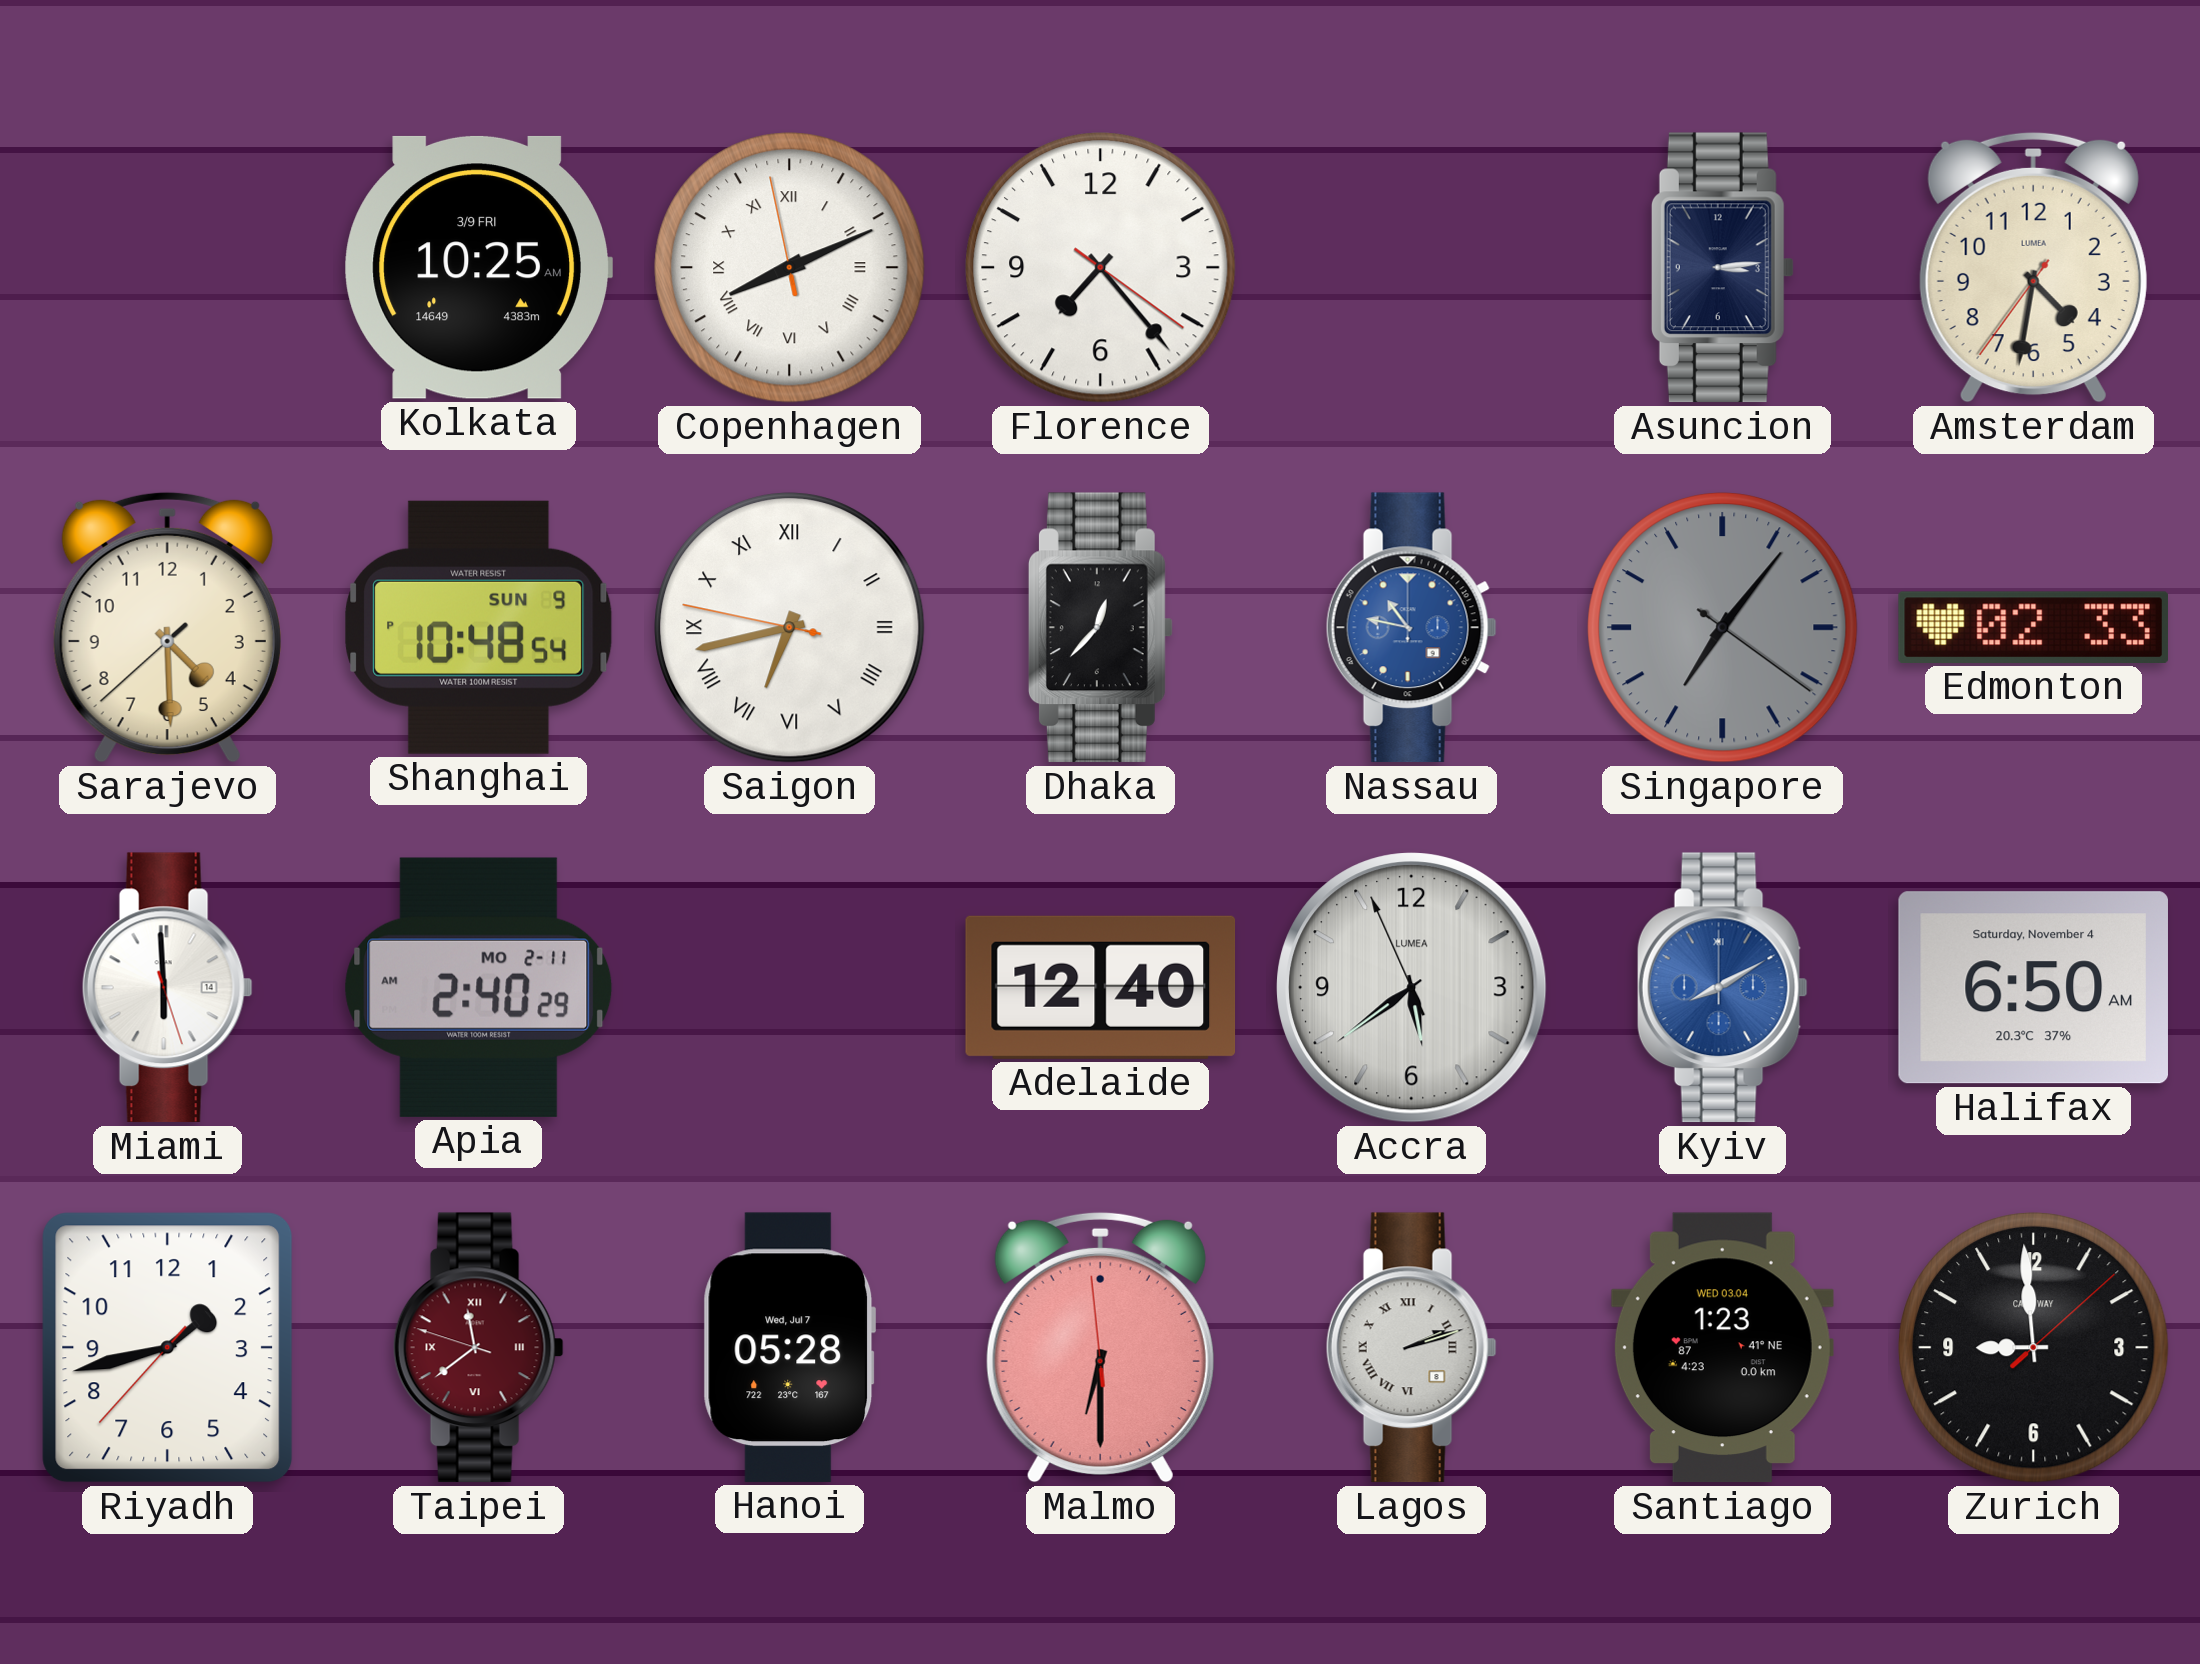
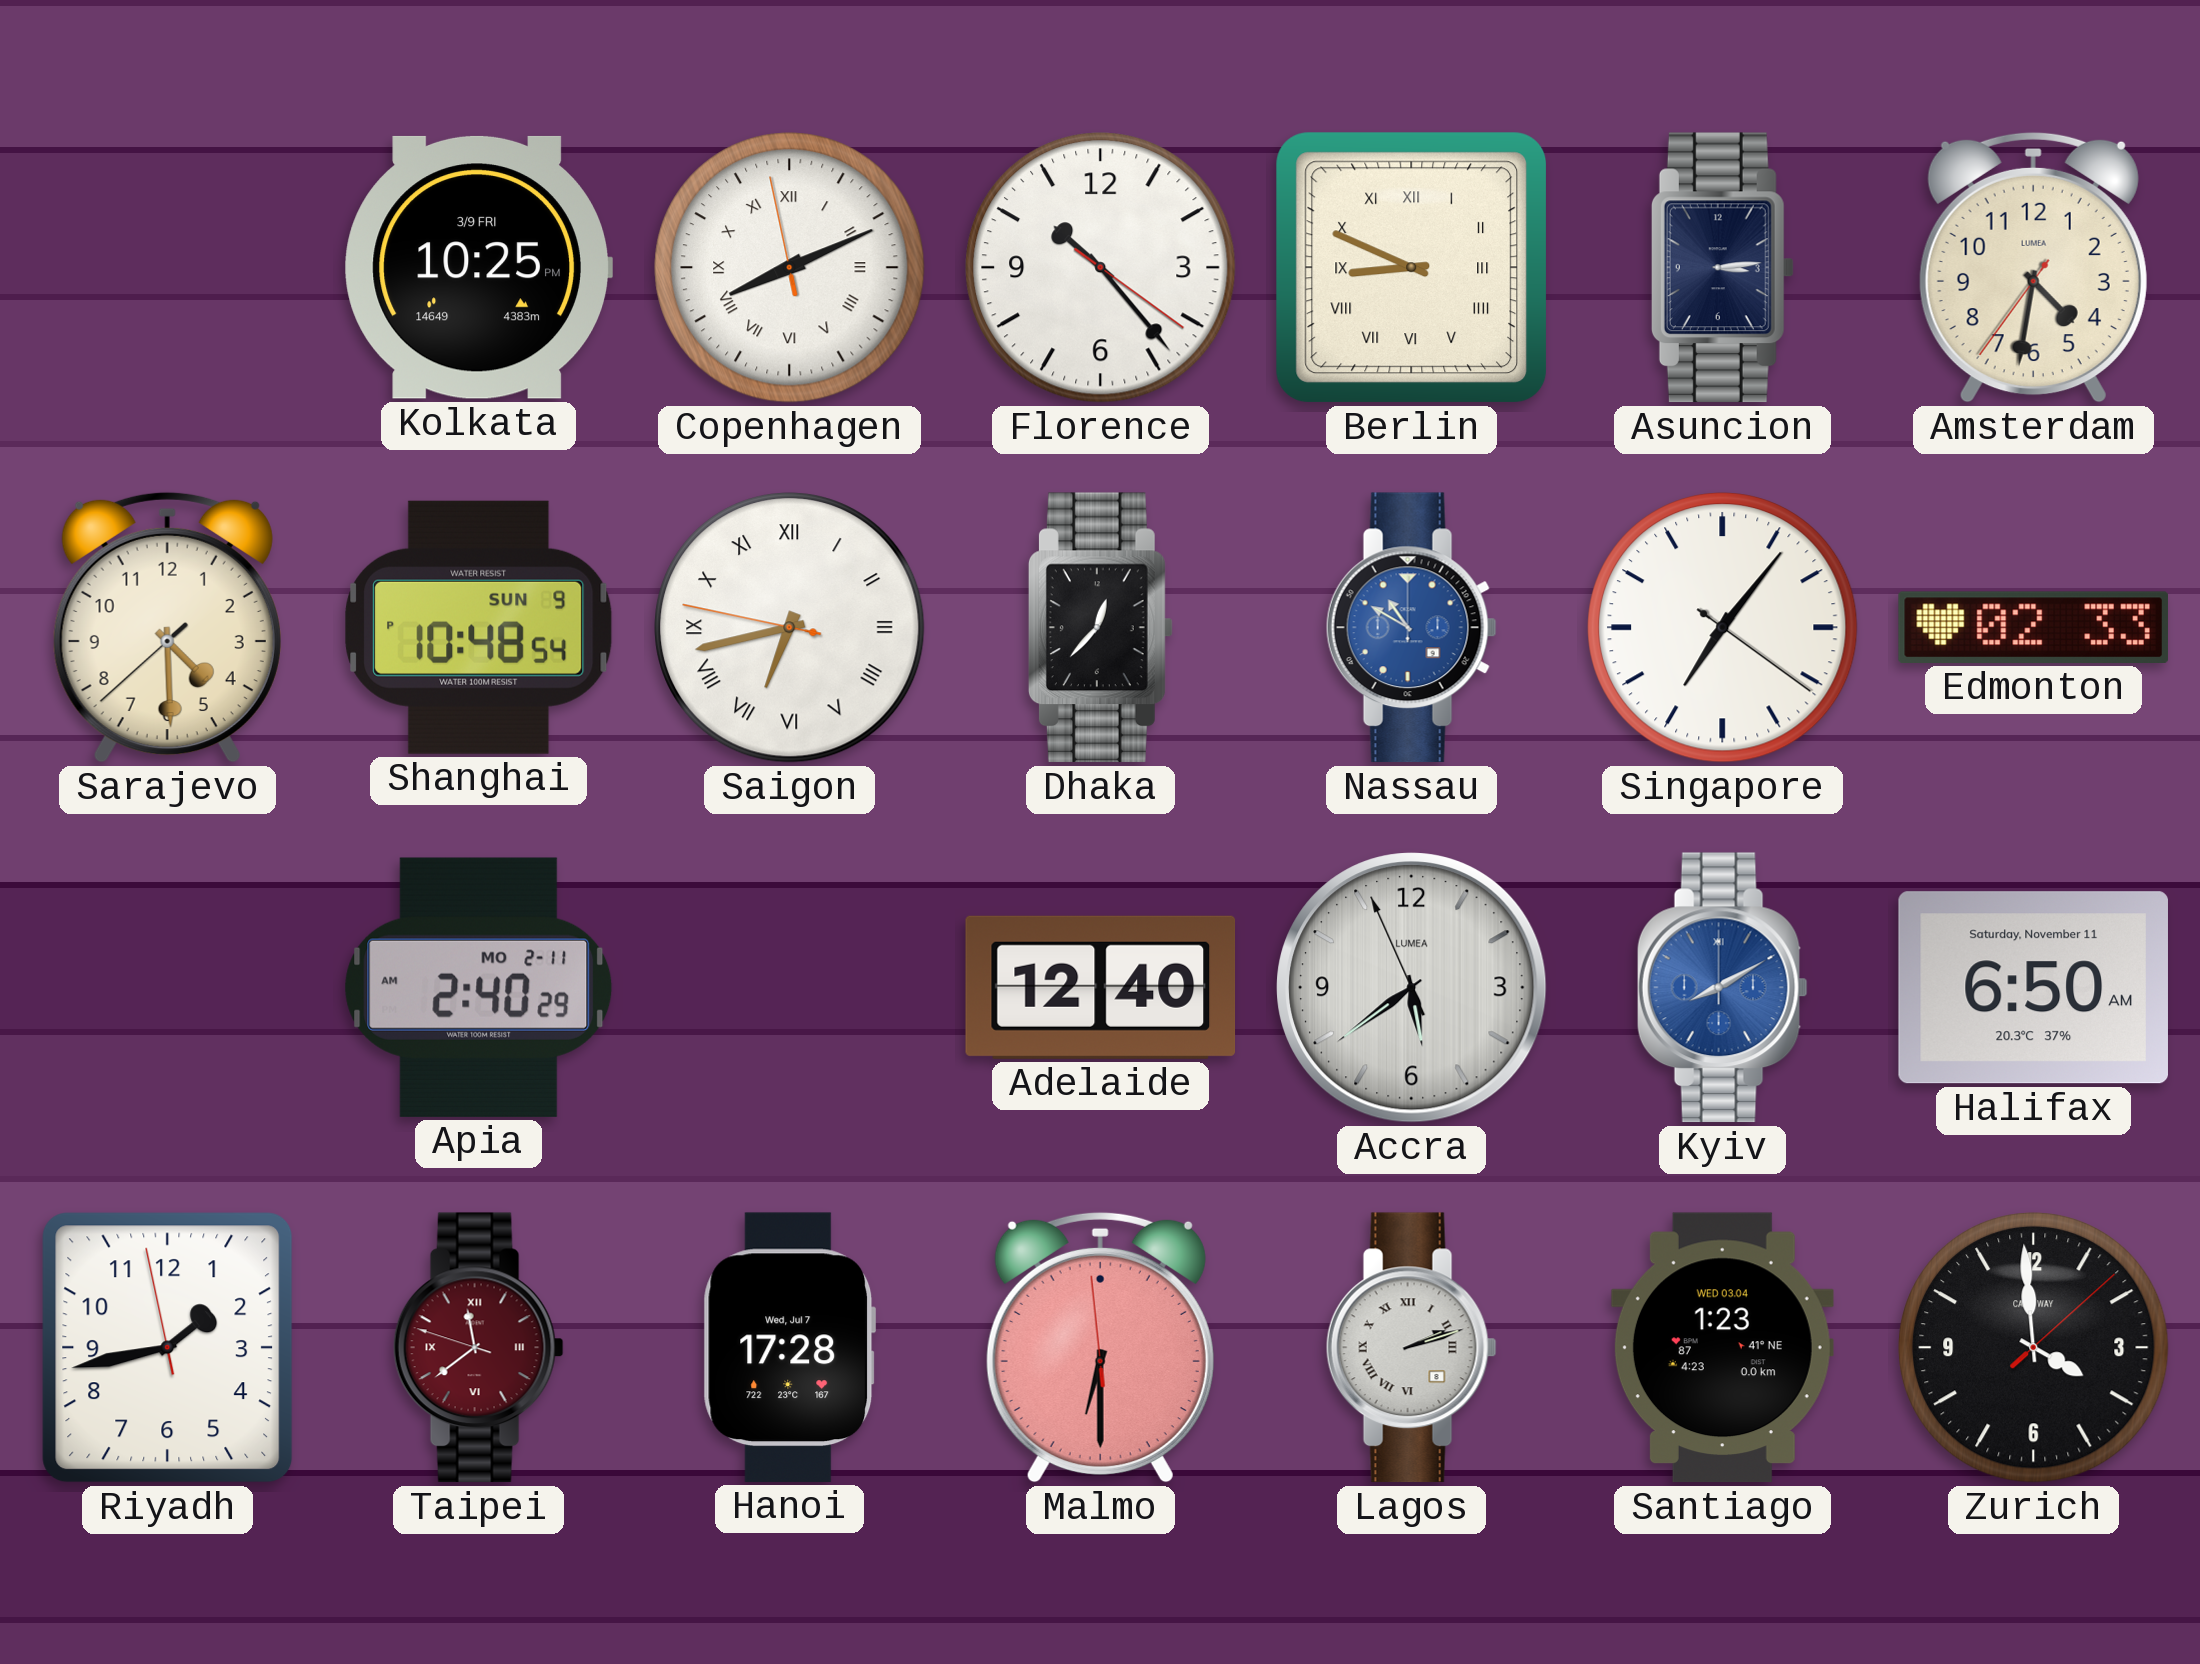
Kolkata: 10:25 AM -> 10:25 PM (478, 267)
Florence: 7:23 -> 10:23 (1101, 268)
Berlin: none -> 8:49 (1412, 268)
Nassau: 10:47 -> 10:50 (1411, 628)
Singapore dial: grey -> white (1723, 628)
Miami: 5:59 -> none (167, 988)
Halifax date: Saturday, November 4 -> Saturday, November 11 (2033, 988)
Riyadh: 1:42:37 -> 1:42:58 (168, 1348)
Hanoi: 05:28 -> 17:28 (790, 1347)
Zurich: 8:59 -> 3:59 (2034, 1348)
